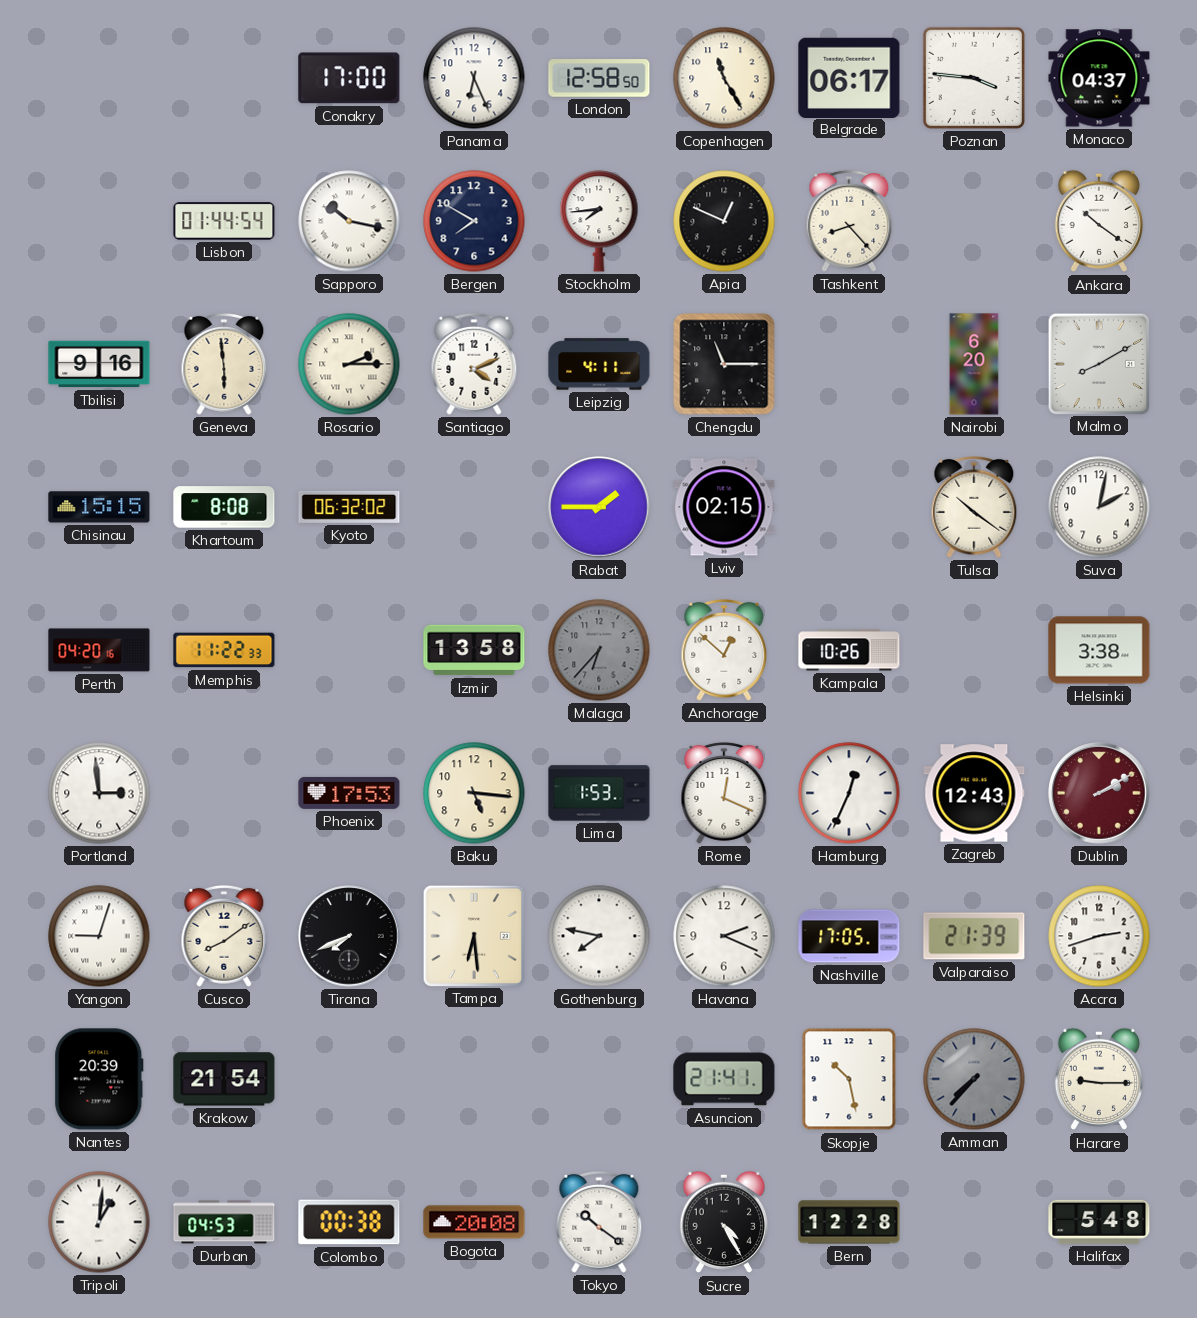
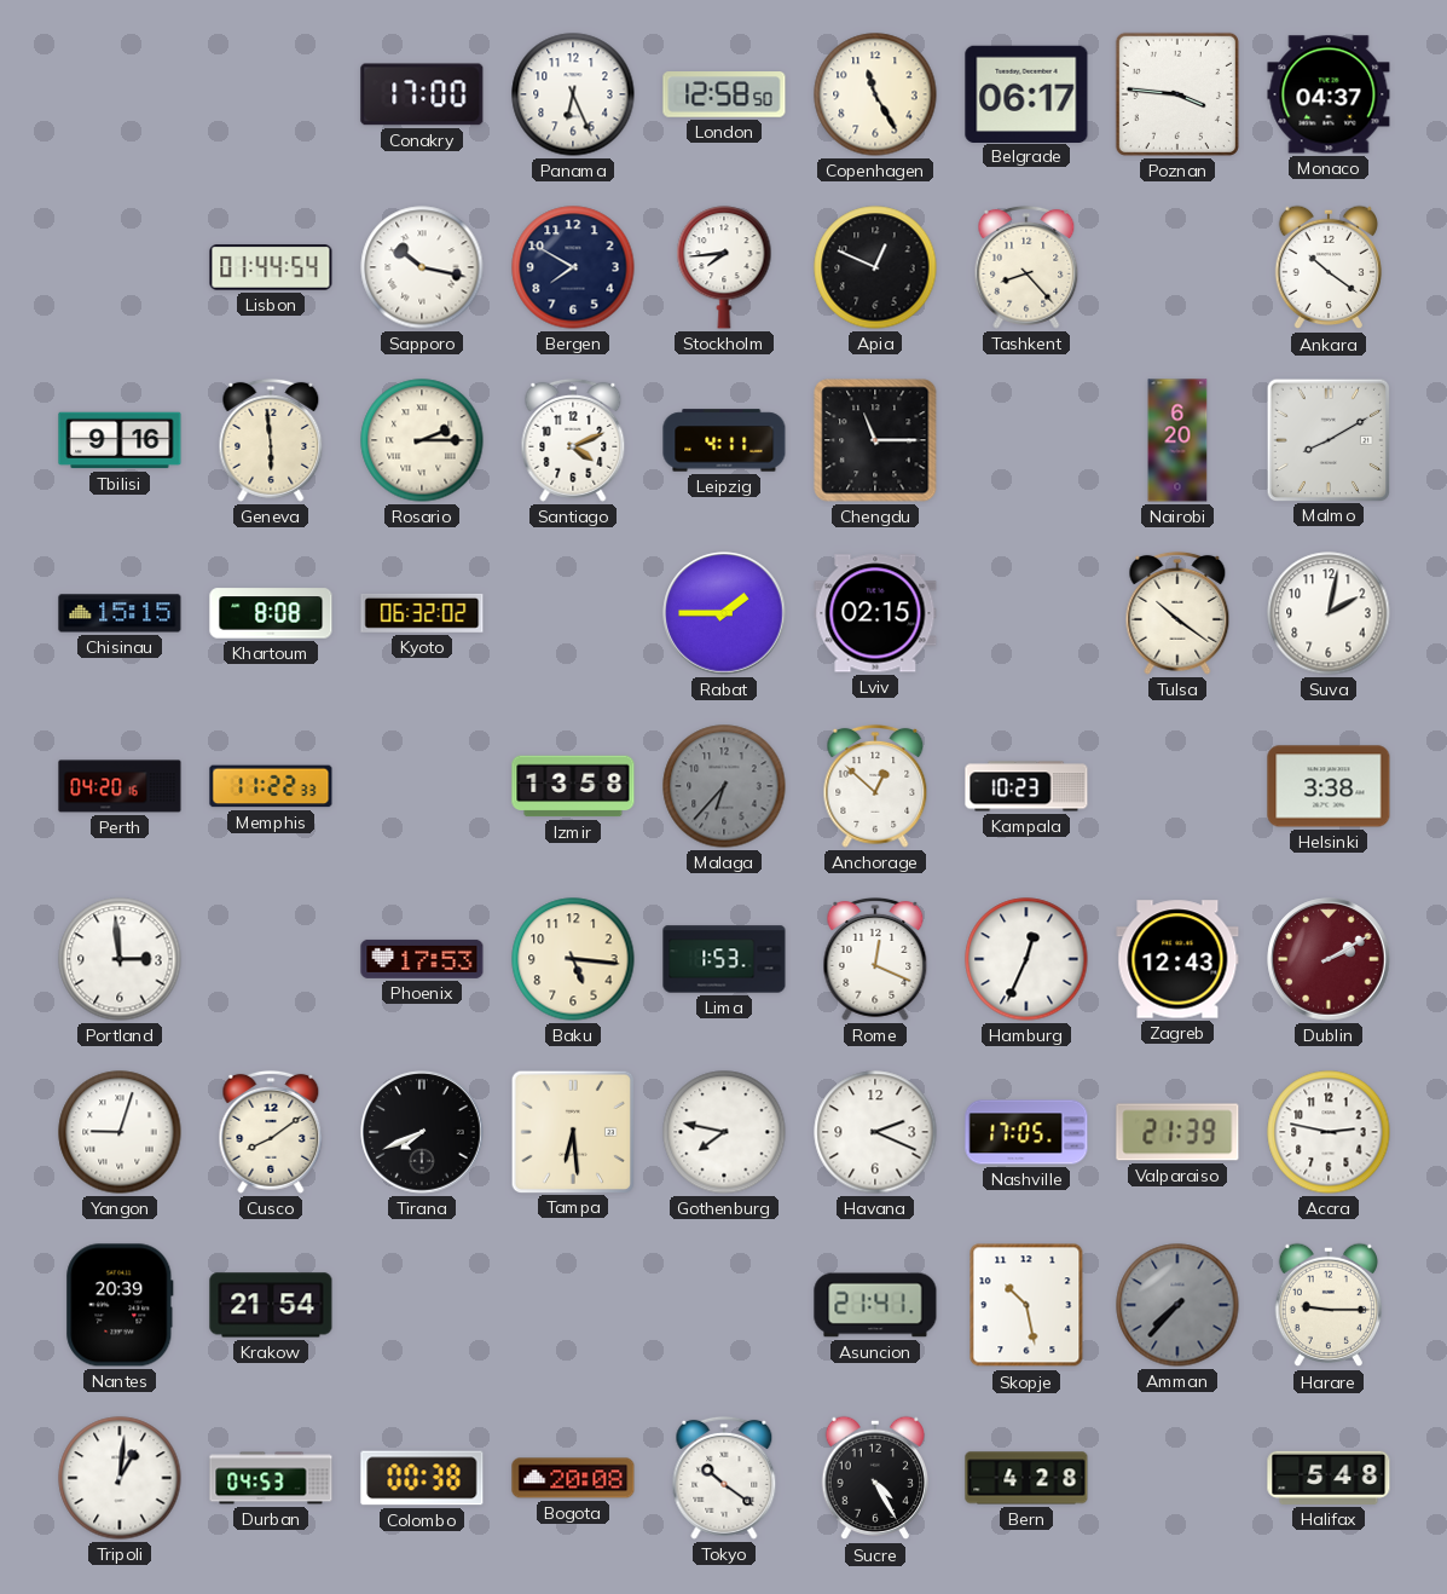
Kampala: 10:26 -> 10:23 (1026, 786)
Accra: 2:42 -> 2:47 (1329, 1132)
Bern: 12:28 -> 4:28 (1026, 1478)
